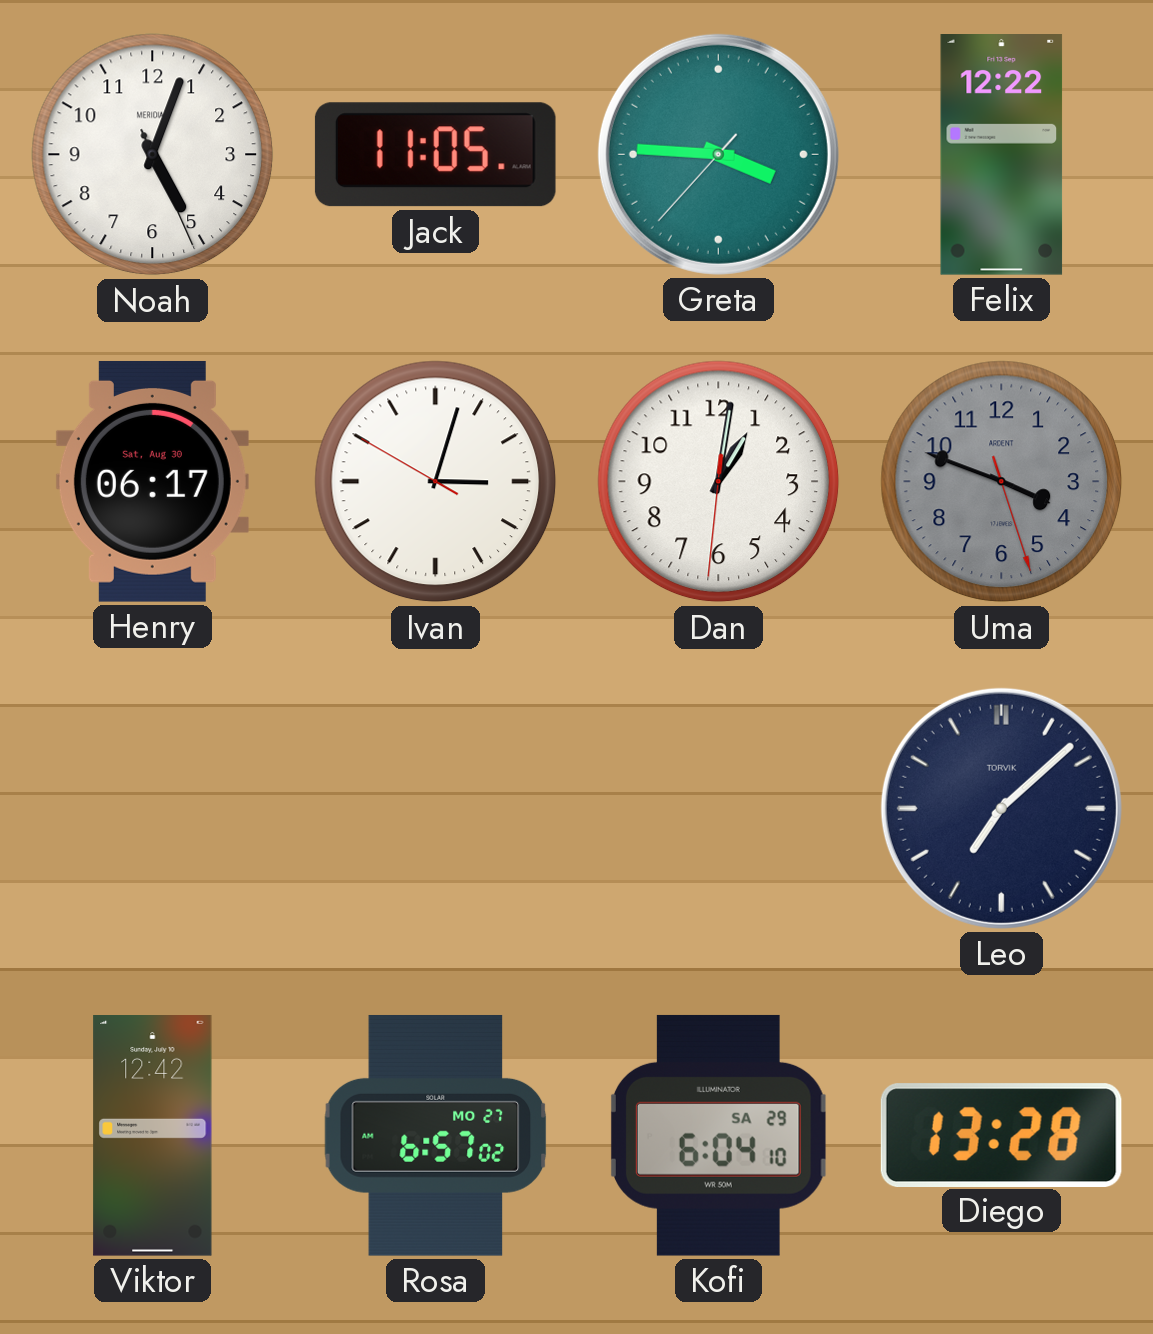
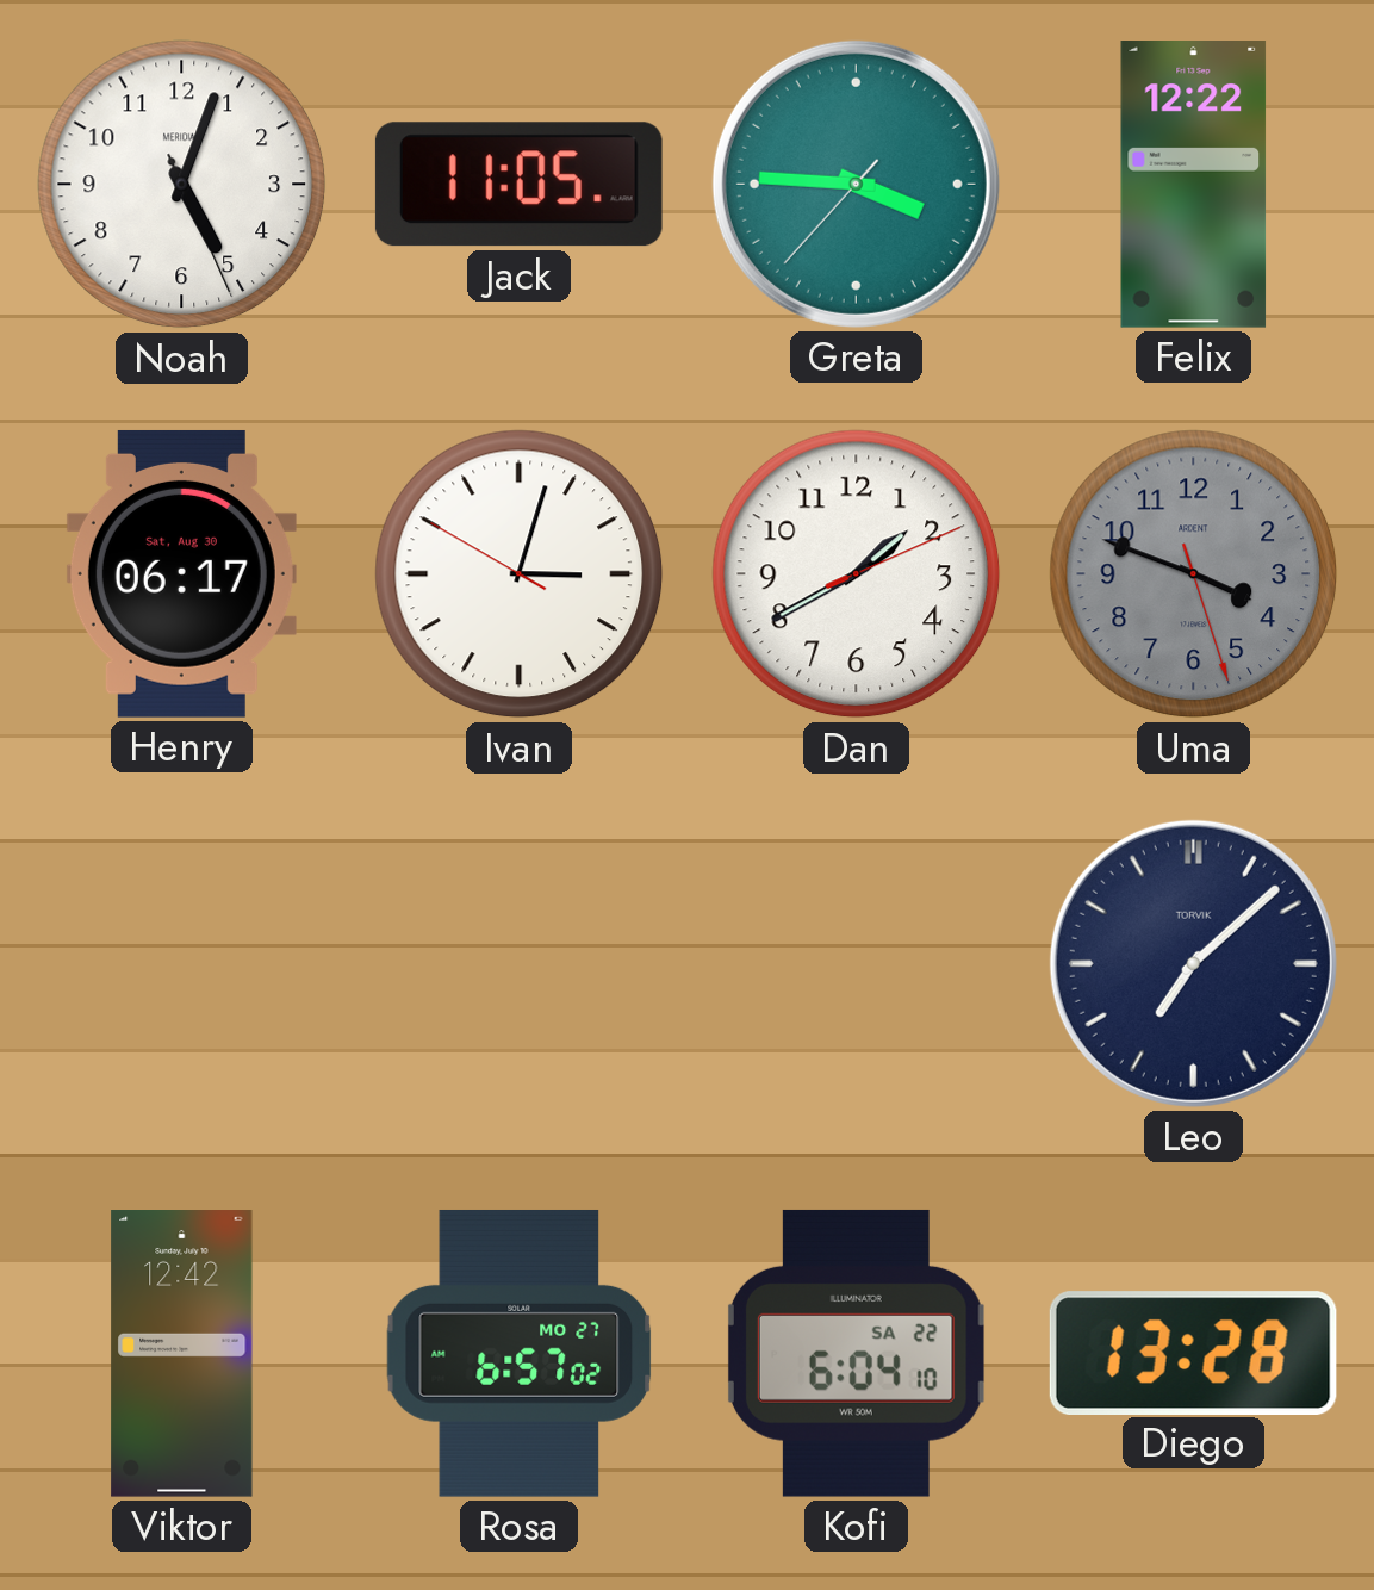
Dan: 1:01 -> 1:40 (857, 574)
Kofi date: SA 29 -> SA 22 (856, 1353)
